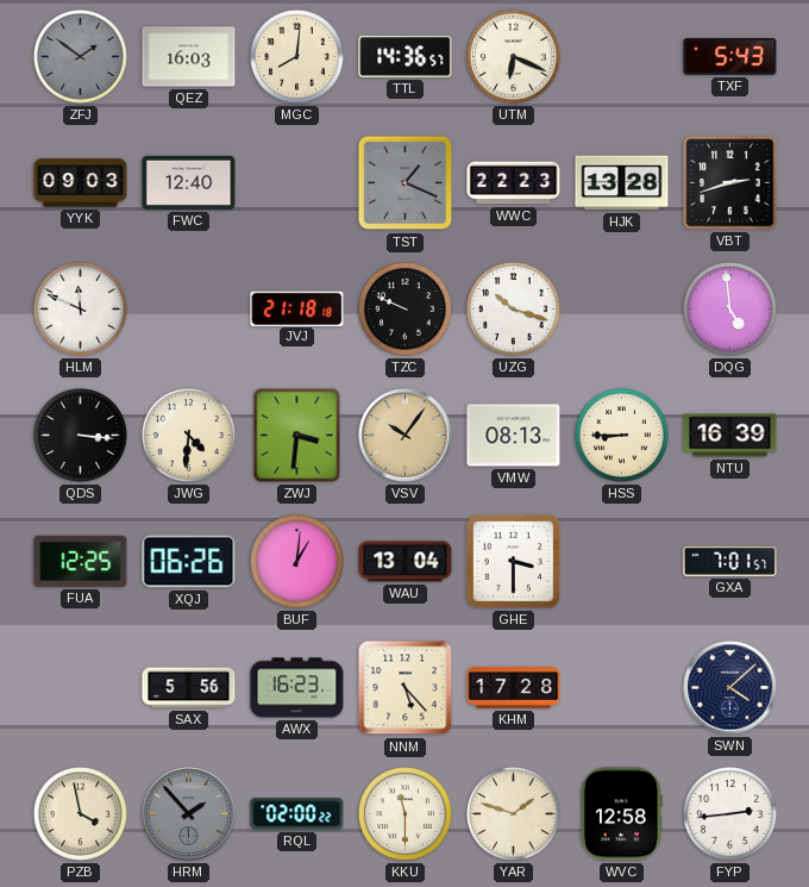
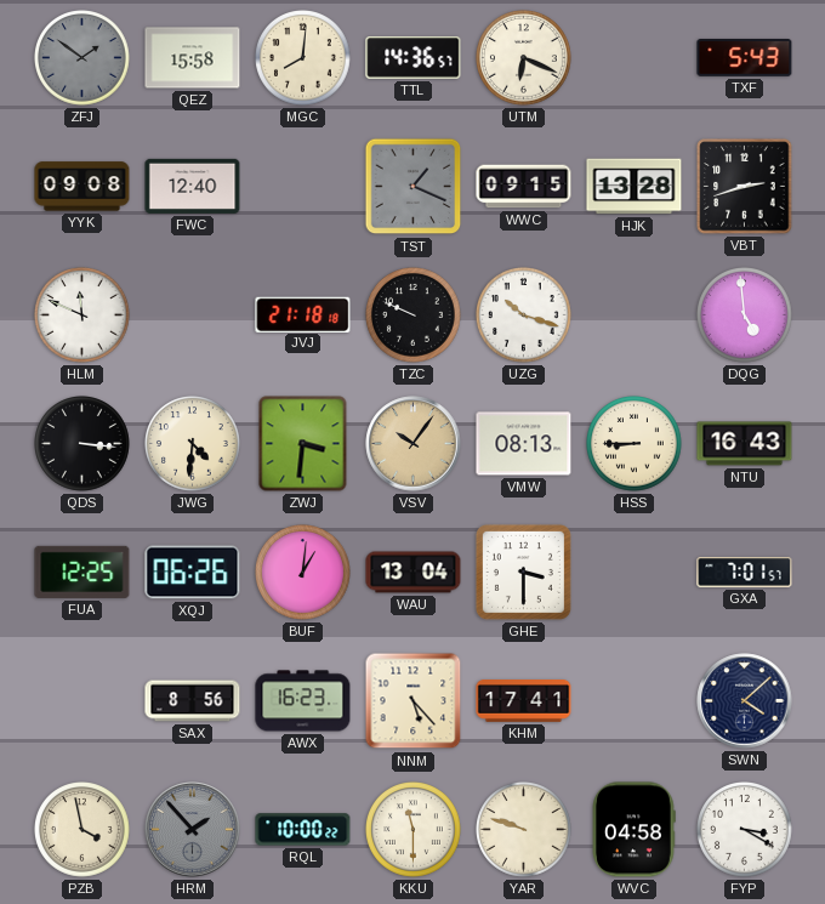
QEZ: 16:03 -> 15:58 (193, 58)
YYK: 09:03 -> 09:08 (82, 187)
WWC: 22:23 -> 09:15 (524, 187)
NTU: 16:39 -> 16:43 (745, 444)
SAX: 5:56 -> 8:56 (193, 701)
KHM: 17:28 -> 17:41 (524, 701)
RQL: 02:00 -> 10:00 (303, 830)
YAR: 1:48 -> 9:48 (524, 830)
WVC: 12:58 -> 04:58 (635, 830)
FYP: 2:44 -> 3:20 (745, 830)
